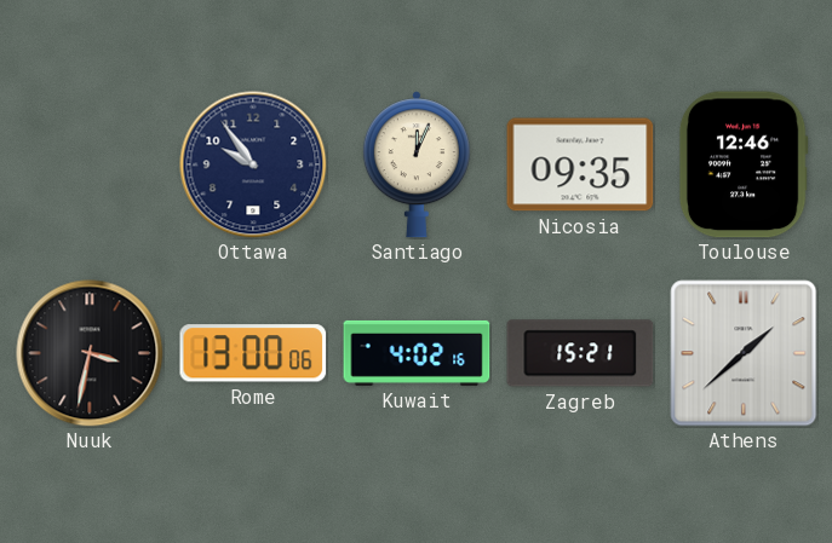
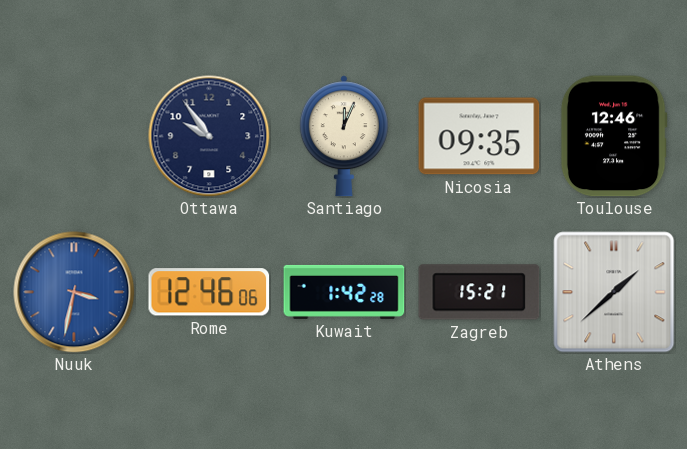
Nuuk dial: black -> blue (74, 292)
Rome: 13:00 -> 12:46 (209, 292)
Kuwait: 4:02 -> 1:42 (344, 292)
